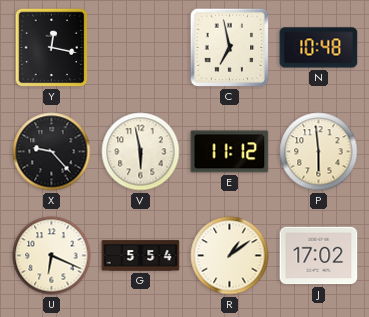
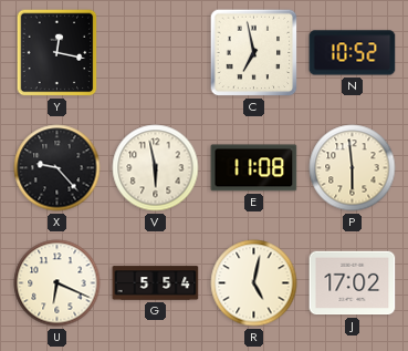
N: 10:48 -> 10:52 (353, 53)
E: 11:12 -> 11:08 (254, 168)
R: 1:09 -> 5:02 (254, 283)
